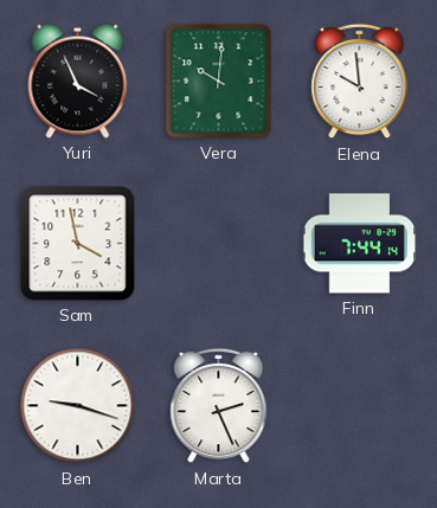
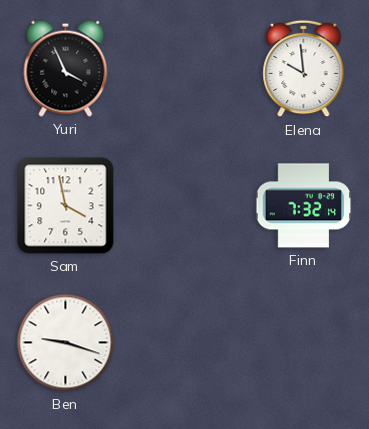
Vera: 10:01 -> none (219, 82)
Finn: 7:44 -> 7:32 (304, 206)
Marta: 2:26 -> none (219, 406)
